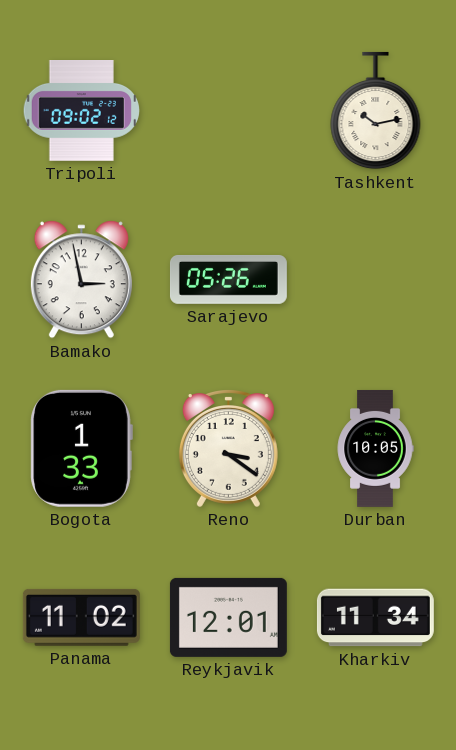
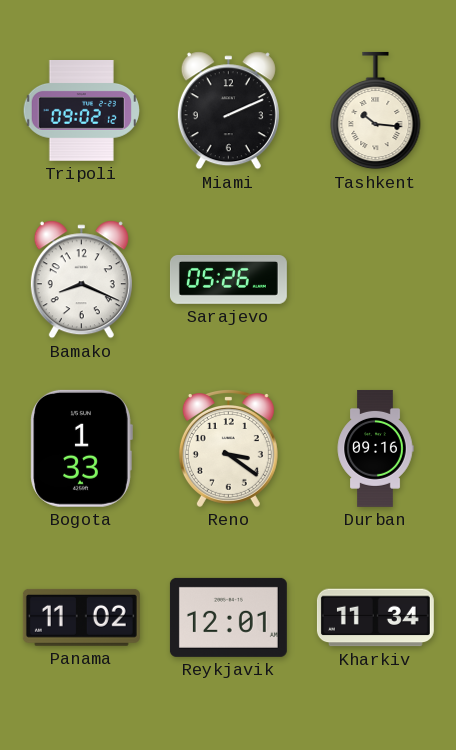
Miami: none -> 2:11 (228, 111)
Tashkent: 10:13 -> 10:16 (376, 111)
Bamako: 2:58 -> 8:19 (81, 280)
Durban: 10:05 -> 09:16 (375, 448)
